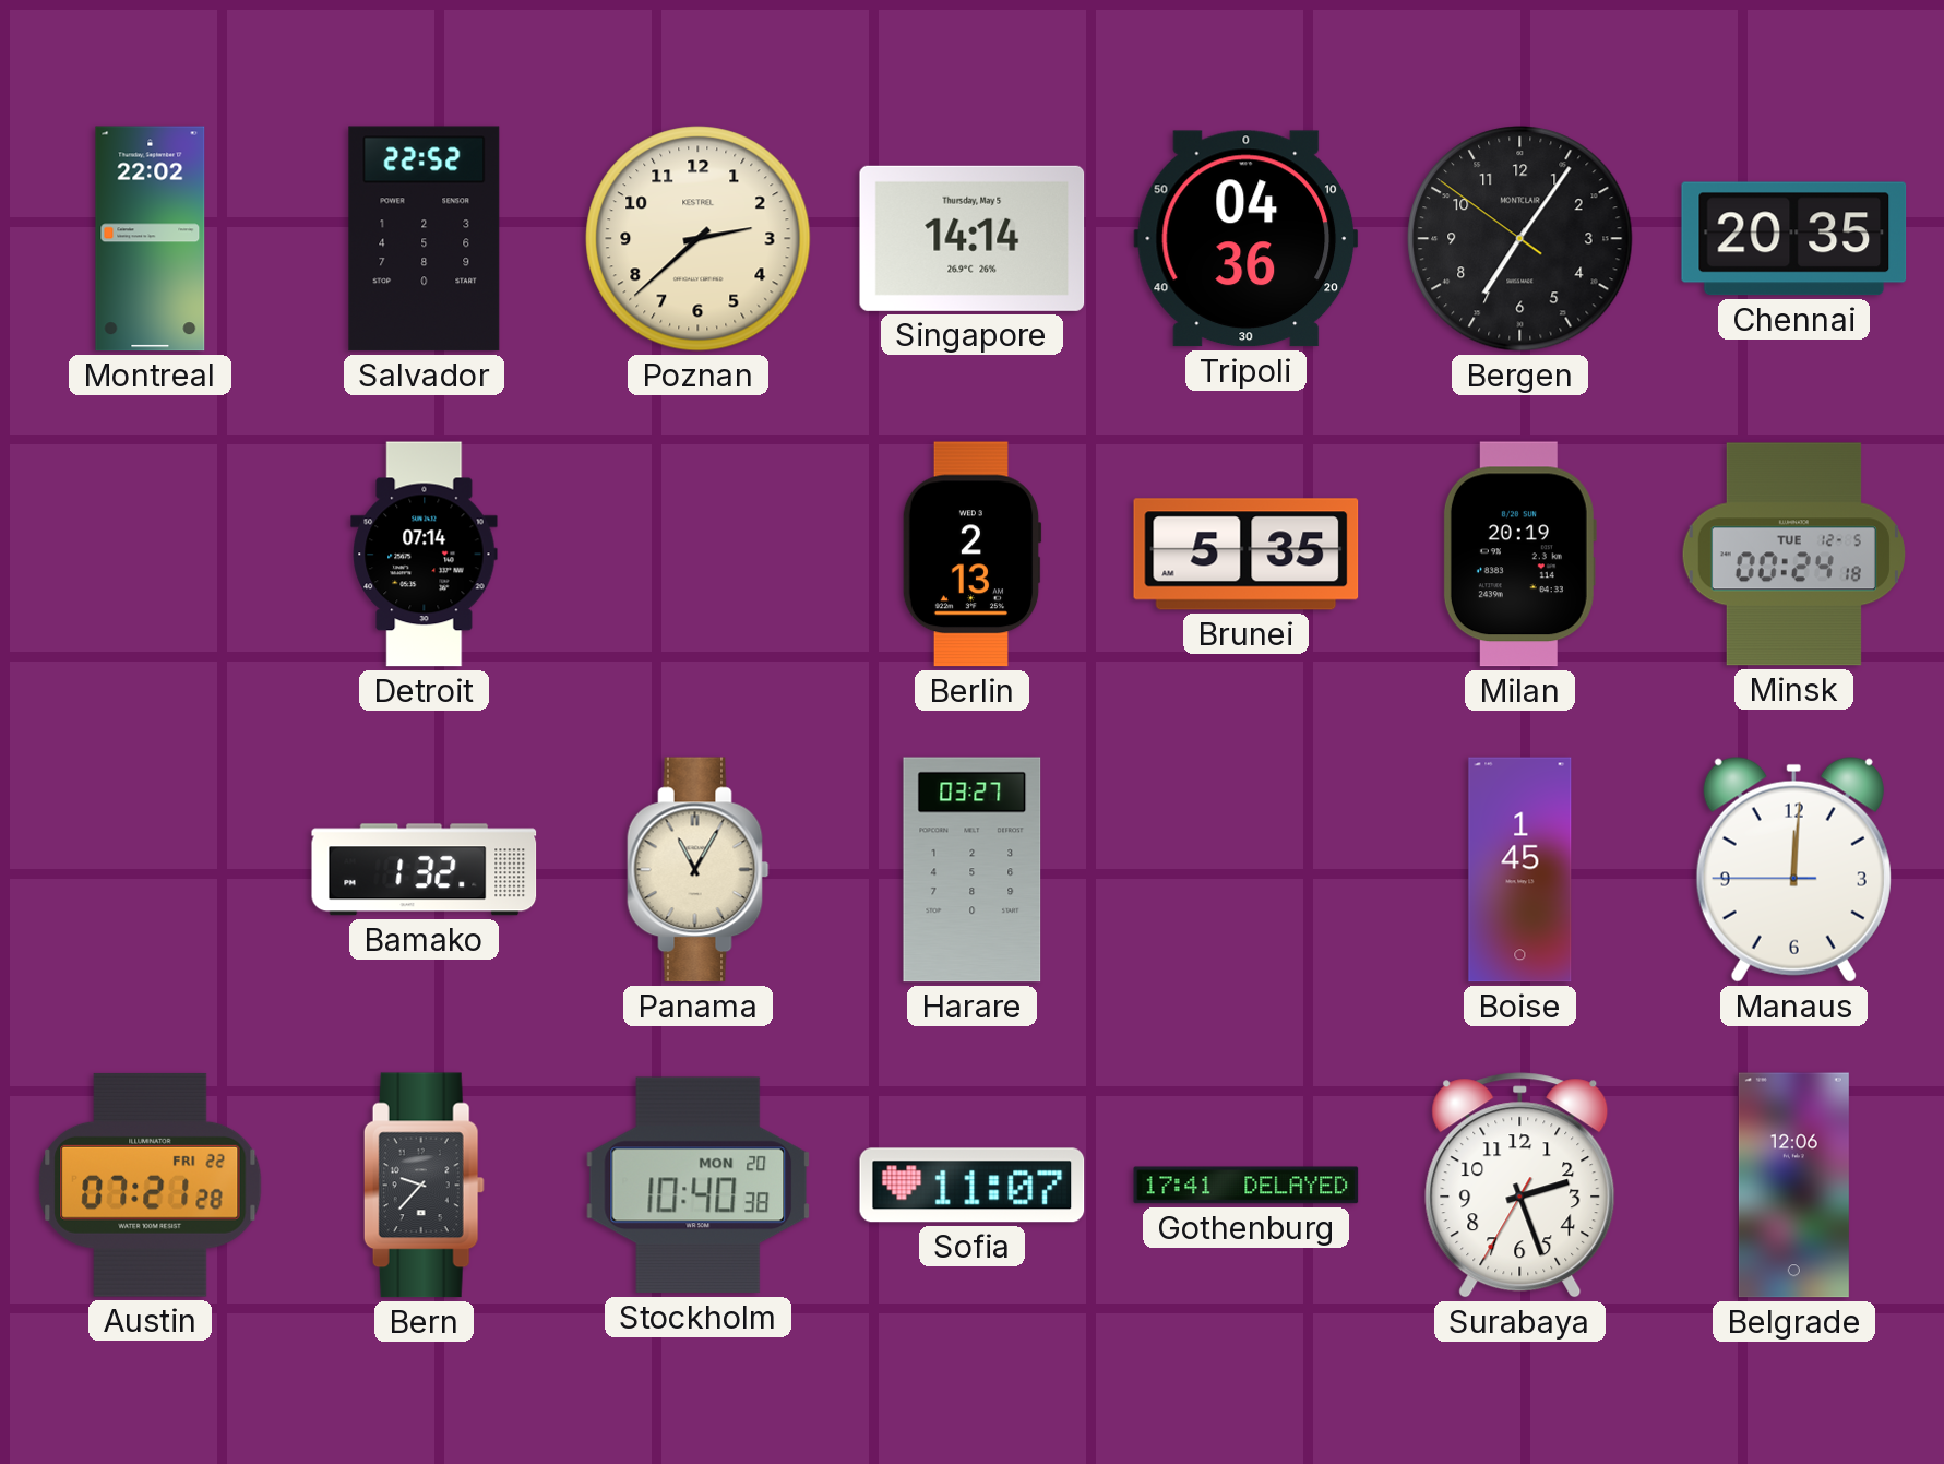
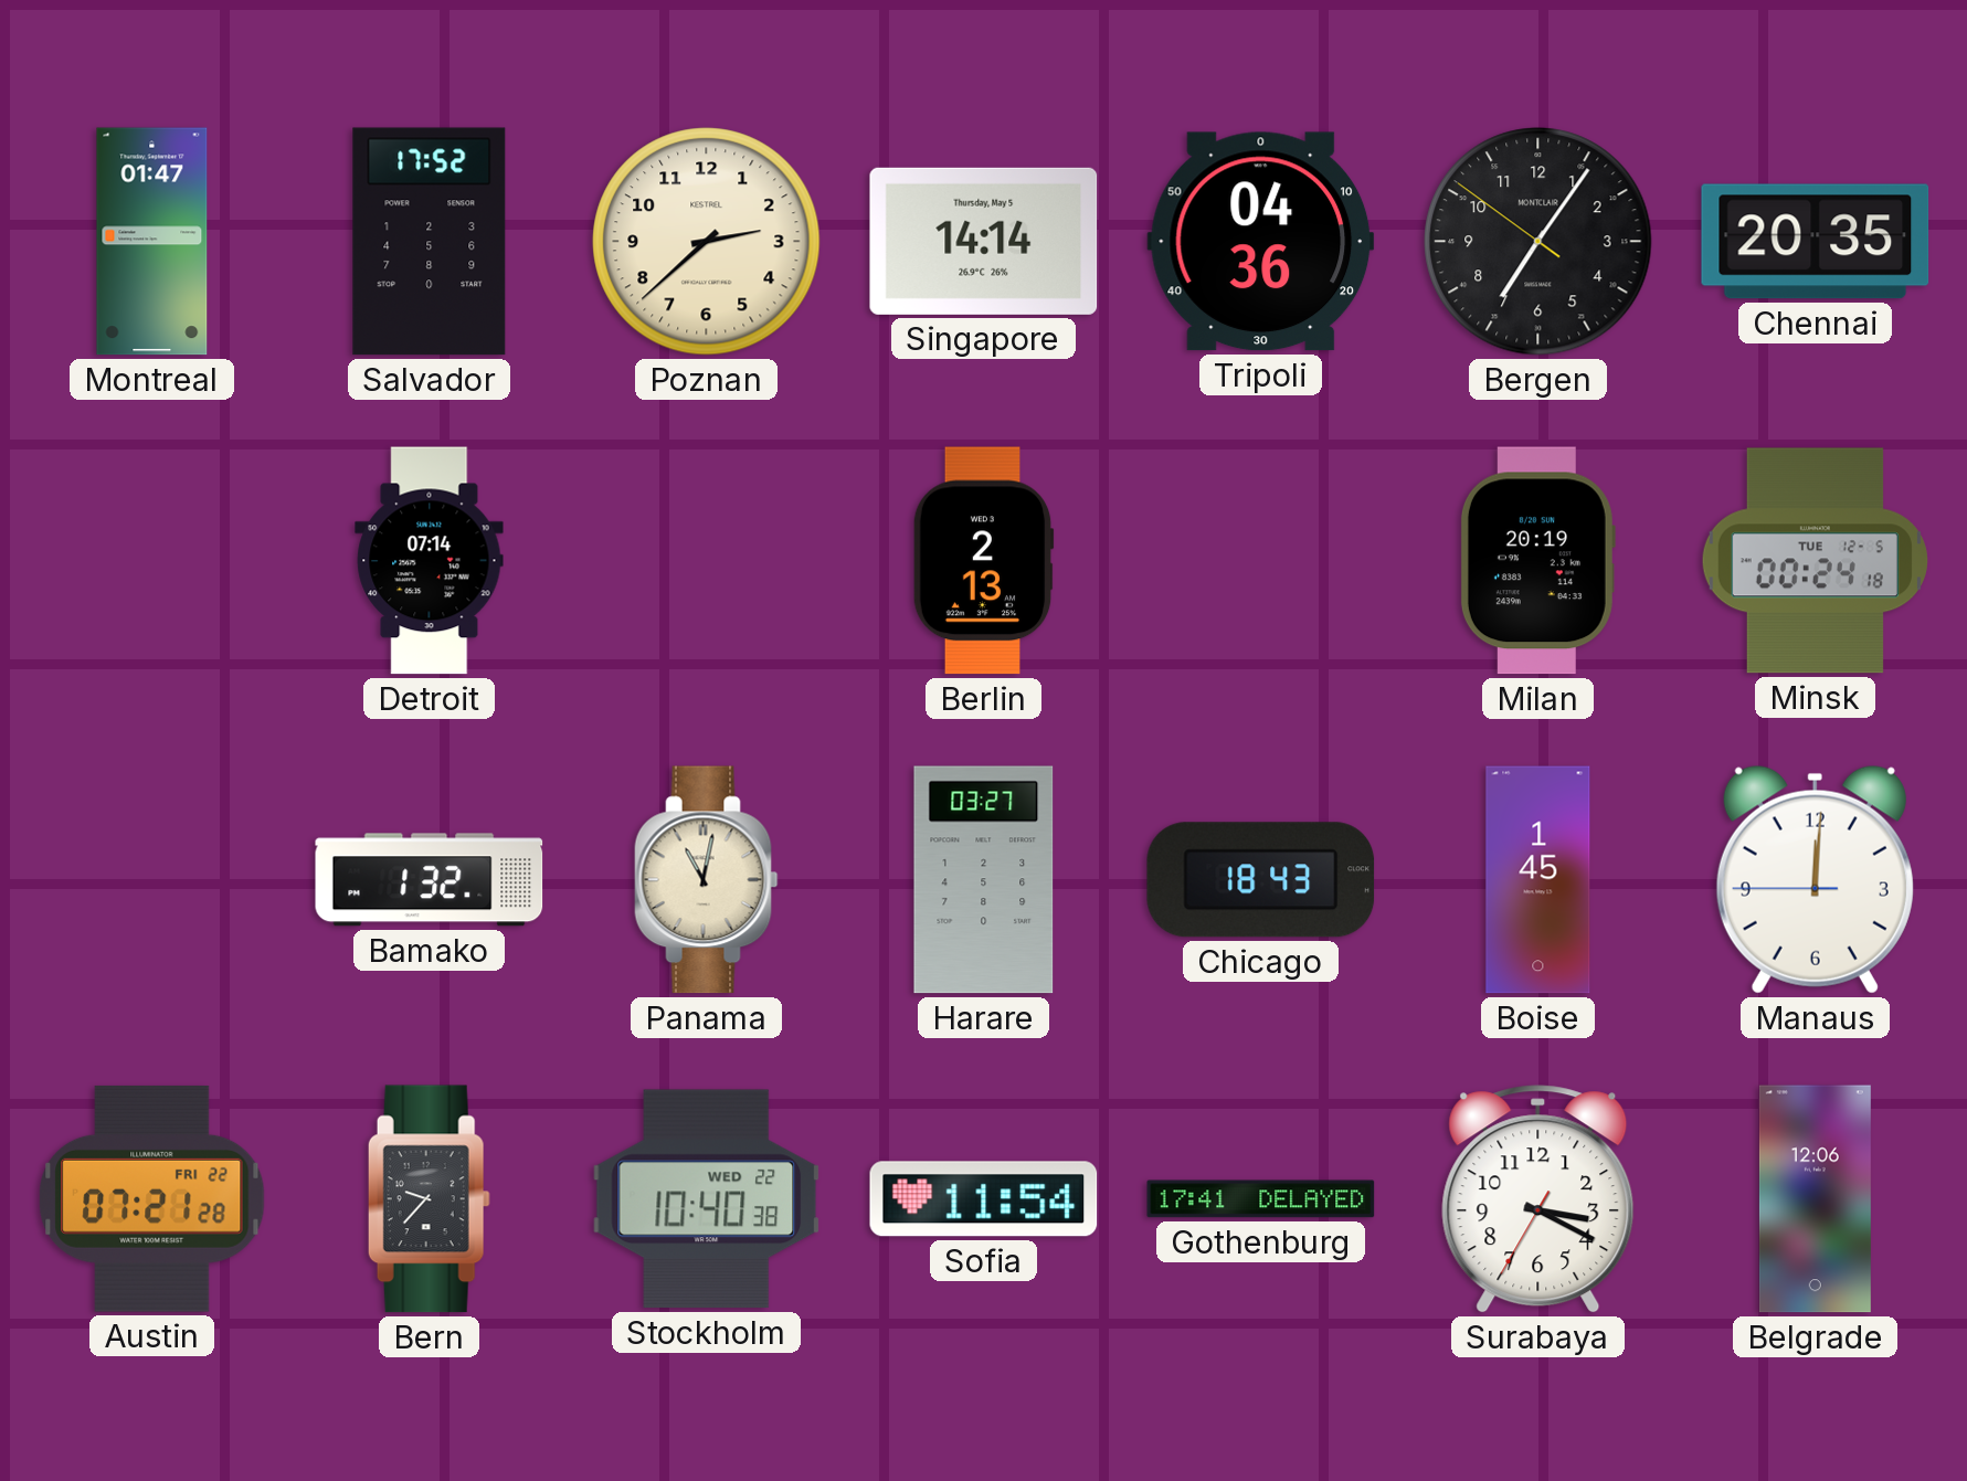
Montreal: 22:02 -> 01:47 (152, 242)
Salvador: 22:52 -> 17:52 (430, 242)
Brunei: 5:35 -> none (1247, 555)
Panama: 11:05 -> 11:02 (707, 880)
Chicago: none -> 18:43 (1261, 880)
Stockholm date: MON 20 -> WED 22 (707, 1199)
Sofia: 11:07 -> 11:54 (984, 1199)
Surabaya: 2:26 -> 3:19 (1538, 1199)
